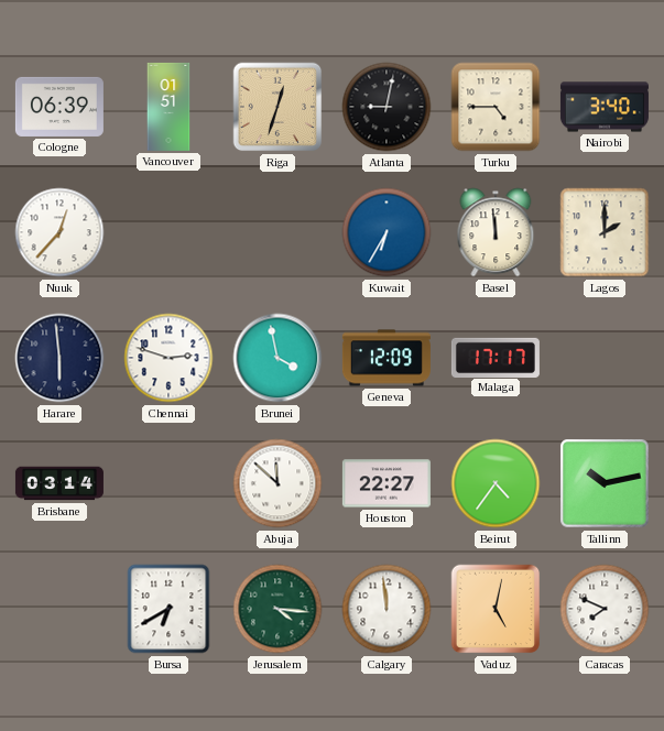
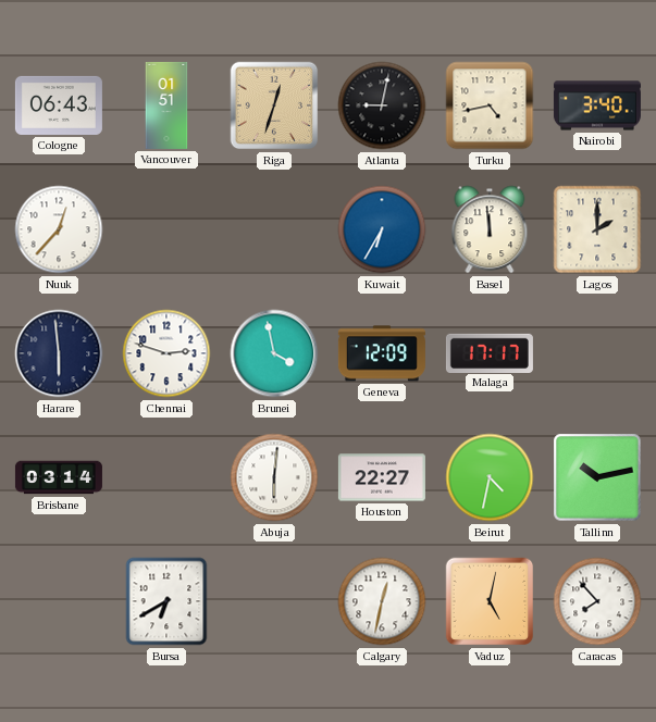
Cologne: 06:39 -> 06:43 (59, 105)
Turku: 4:45 -> 4:43 (490, 105)
Abuja: 11:52 -> 6:01 (274, 477)
Beirut: 4:36 -> 4:32 (490, 477)
Jerusalem: 4:16 -> none (277, 609)
Calgary: 11:59 -> 12:32 (382, 601)
Caracas: 7:49 -> 7:53 (597, 601)
